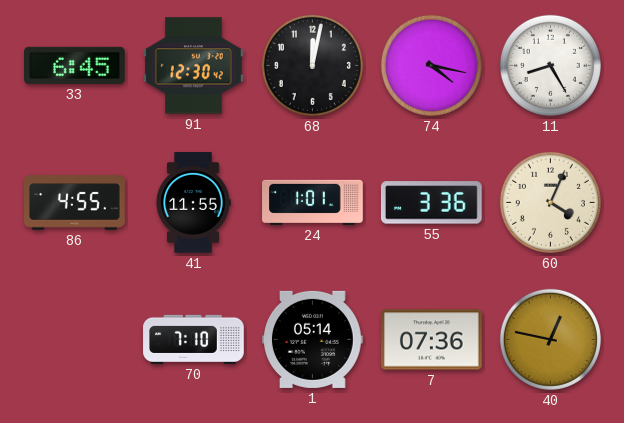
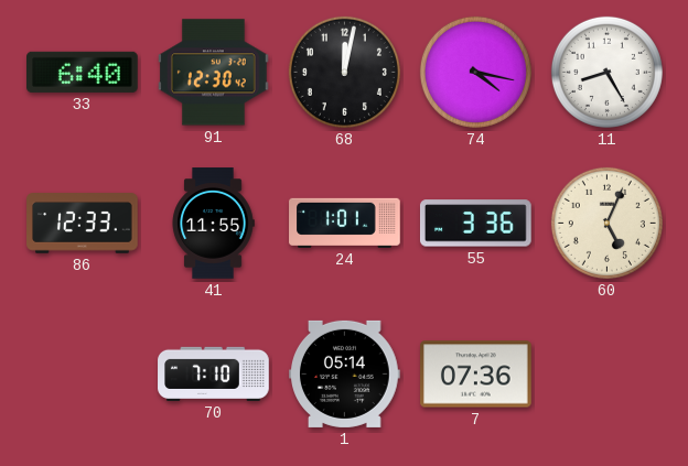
33: 6:45 -> 6:40 (83, 72)
86: 4:55 -> 12:33 (83, 224)
60: 4:04 -> 5:04 (606, 223)
40: 12:47 -> none (550, 339)
